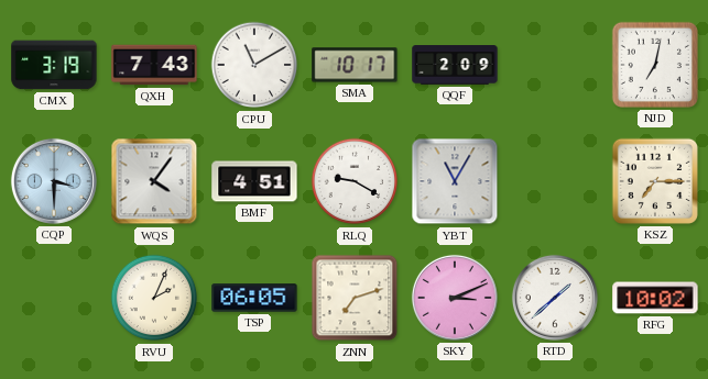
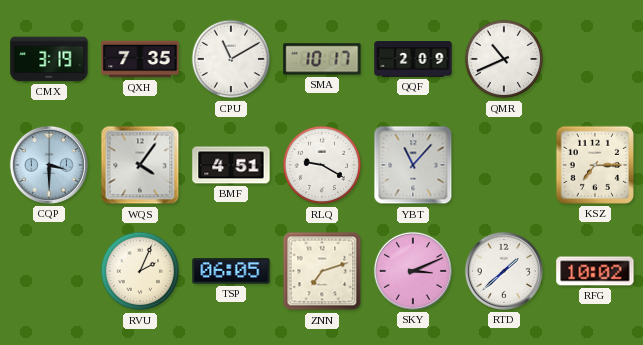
QXH: 7:43 -> 7:35 (140, 59)
QMR: none -> 10:41 (504, 59)
NJD: 7:02 -> none (655, 65)
YBT: 11:05 -> 11:07 (413, 165)
